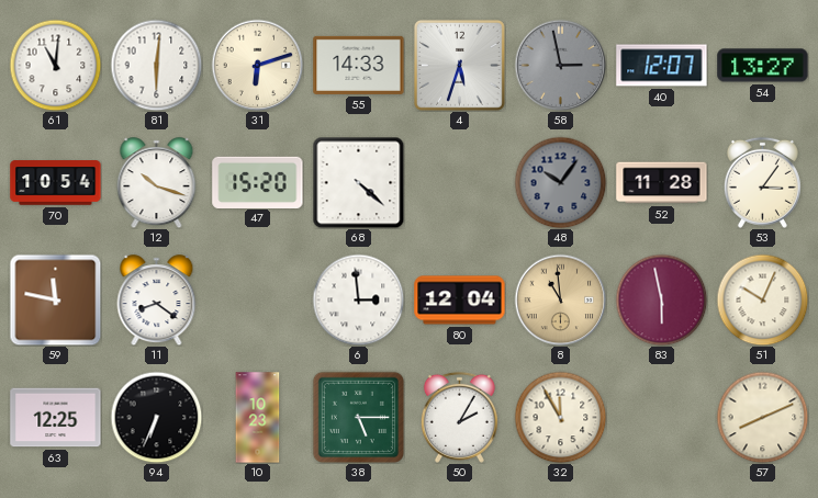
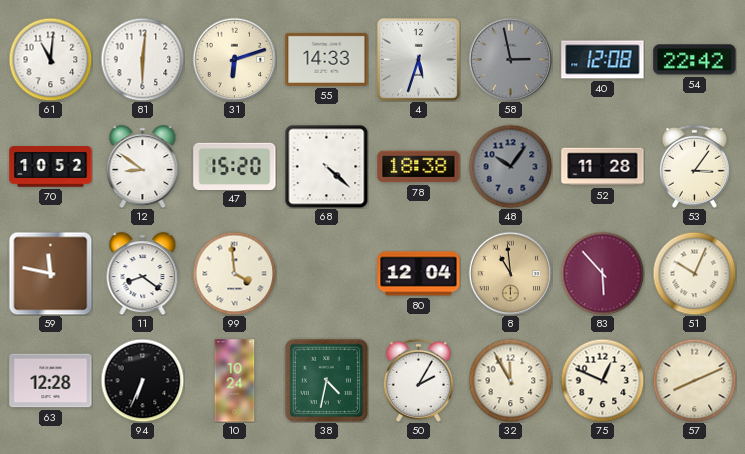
40: 12:07 -> 12:08 (603, 60)
54: 13:27 -> 22:42 (695, 60)
70: 10:54 -> 10:52 (51, 167)
12: 10:18 -> 8:51 (143, 167)
78: none -> 18:38 (419, 167)
99: none -> 3:59 (234, 273)
6: 2:59 -> none (358, 299)
83: 5:58 -> 5:53 (602, 273)
63: 12:25 -> 12:28 (51, 381)
10: 10:23 -> 10:24 (235, 381)
38: 5:15 -> 4:32 (326, 380)
75: none -> 12:49 (602, 380)
